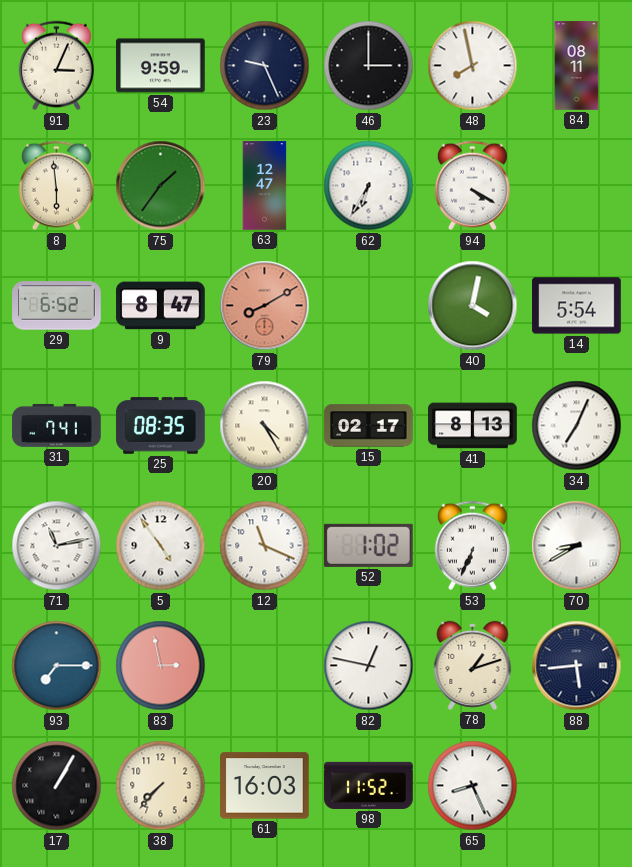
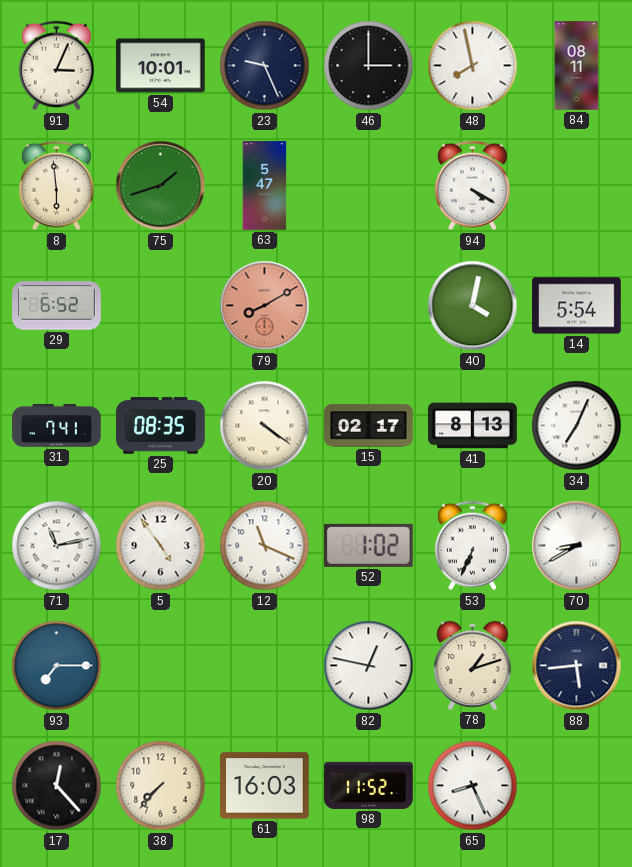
54: 9:59 -> 10:01 (161, 66)
75: 1:36 -> 1:42 (161, 186)
63: 12:47 -> 5:47 (265, 186)
62: 6:35 -> none (369, 186)
9: 8:47 -> none (161, 306)
20: 4:25 -> 4:21 (265, 426)
83: 2:58 -> none (161, 666)
17: 1:05 -> 12:23 (57, 786)
